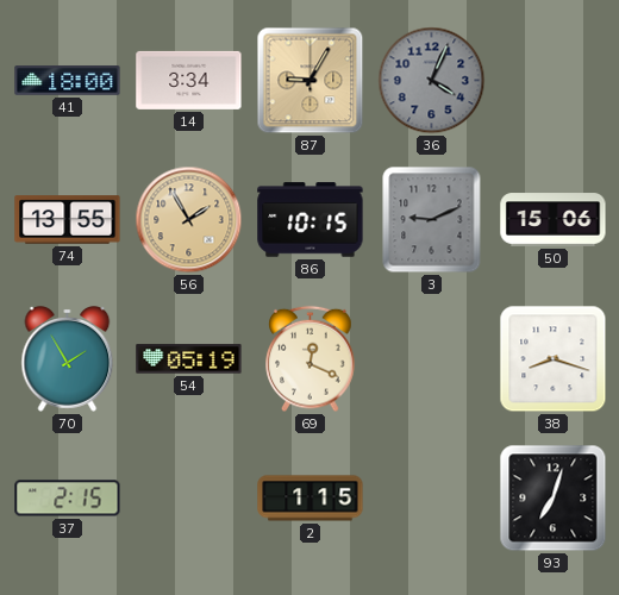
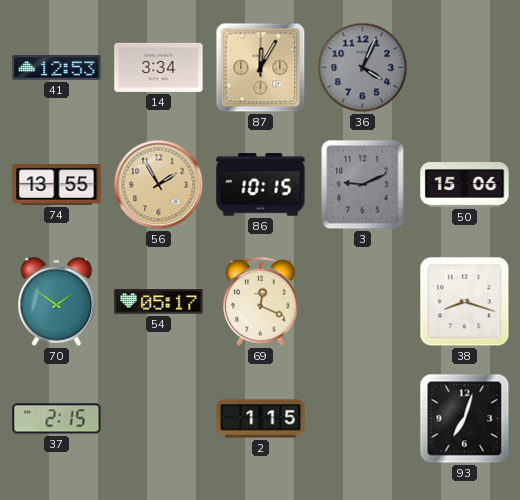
41: 18:00 -> 12:53 (57, 68)
87: 9:05 -> 12:05 (261, 68)
70: 1:55 -> 1:51 (57, 302)
54: 05:19 -> 05:17 (159, 302)
